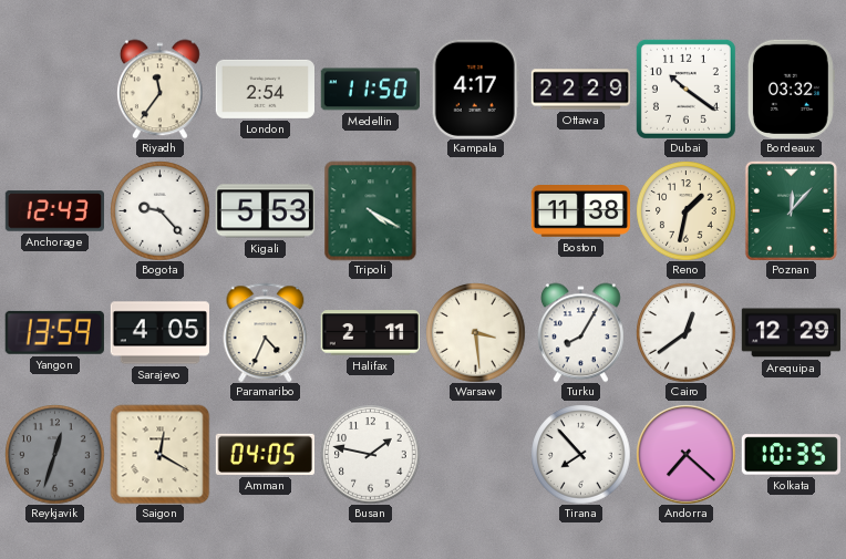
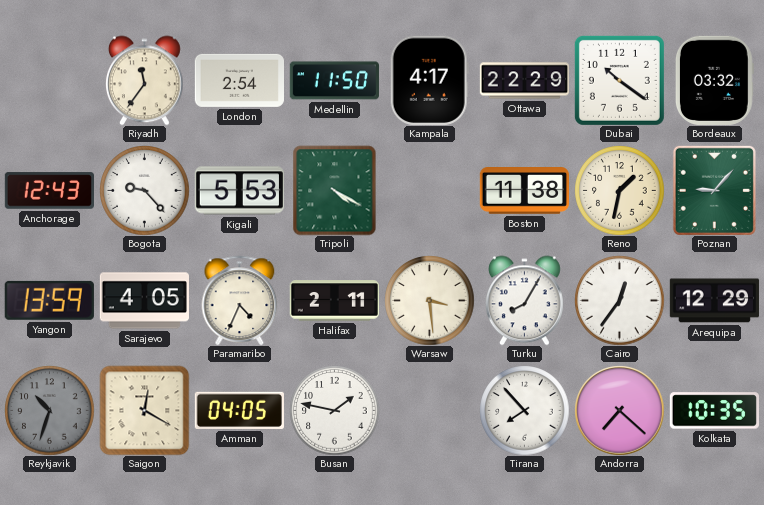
Poznan: 12:07 -> 9:07 (714, 190)
Cairo: 12:39 -> 12:36 (619, 300)
Reykjavik: 12:33 -> 10:33 (49, 410)
